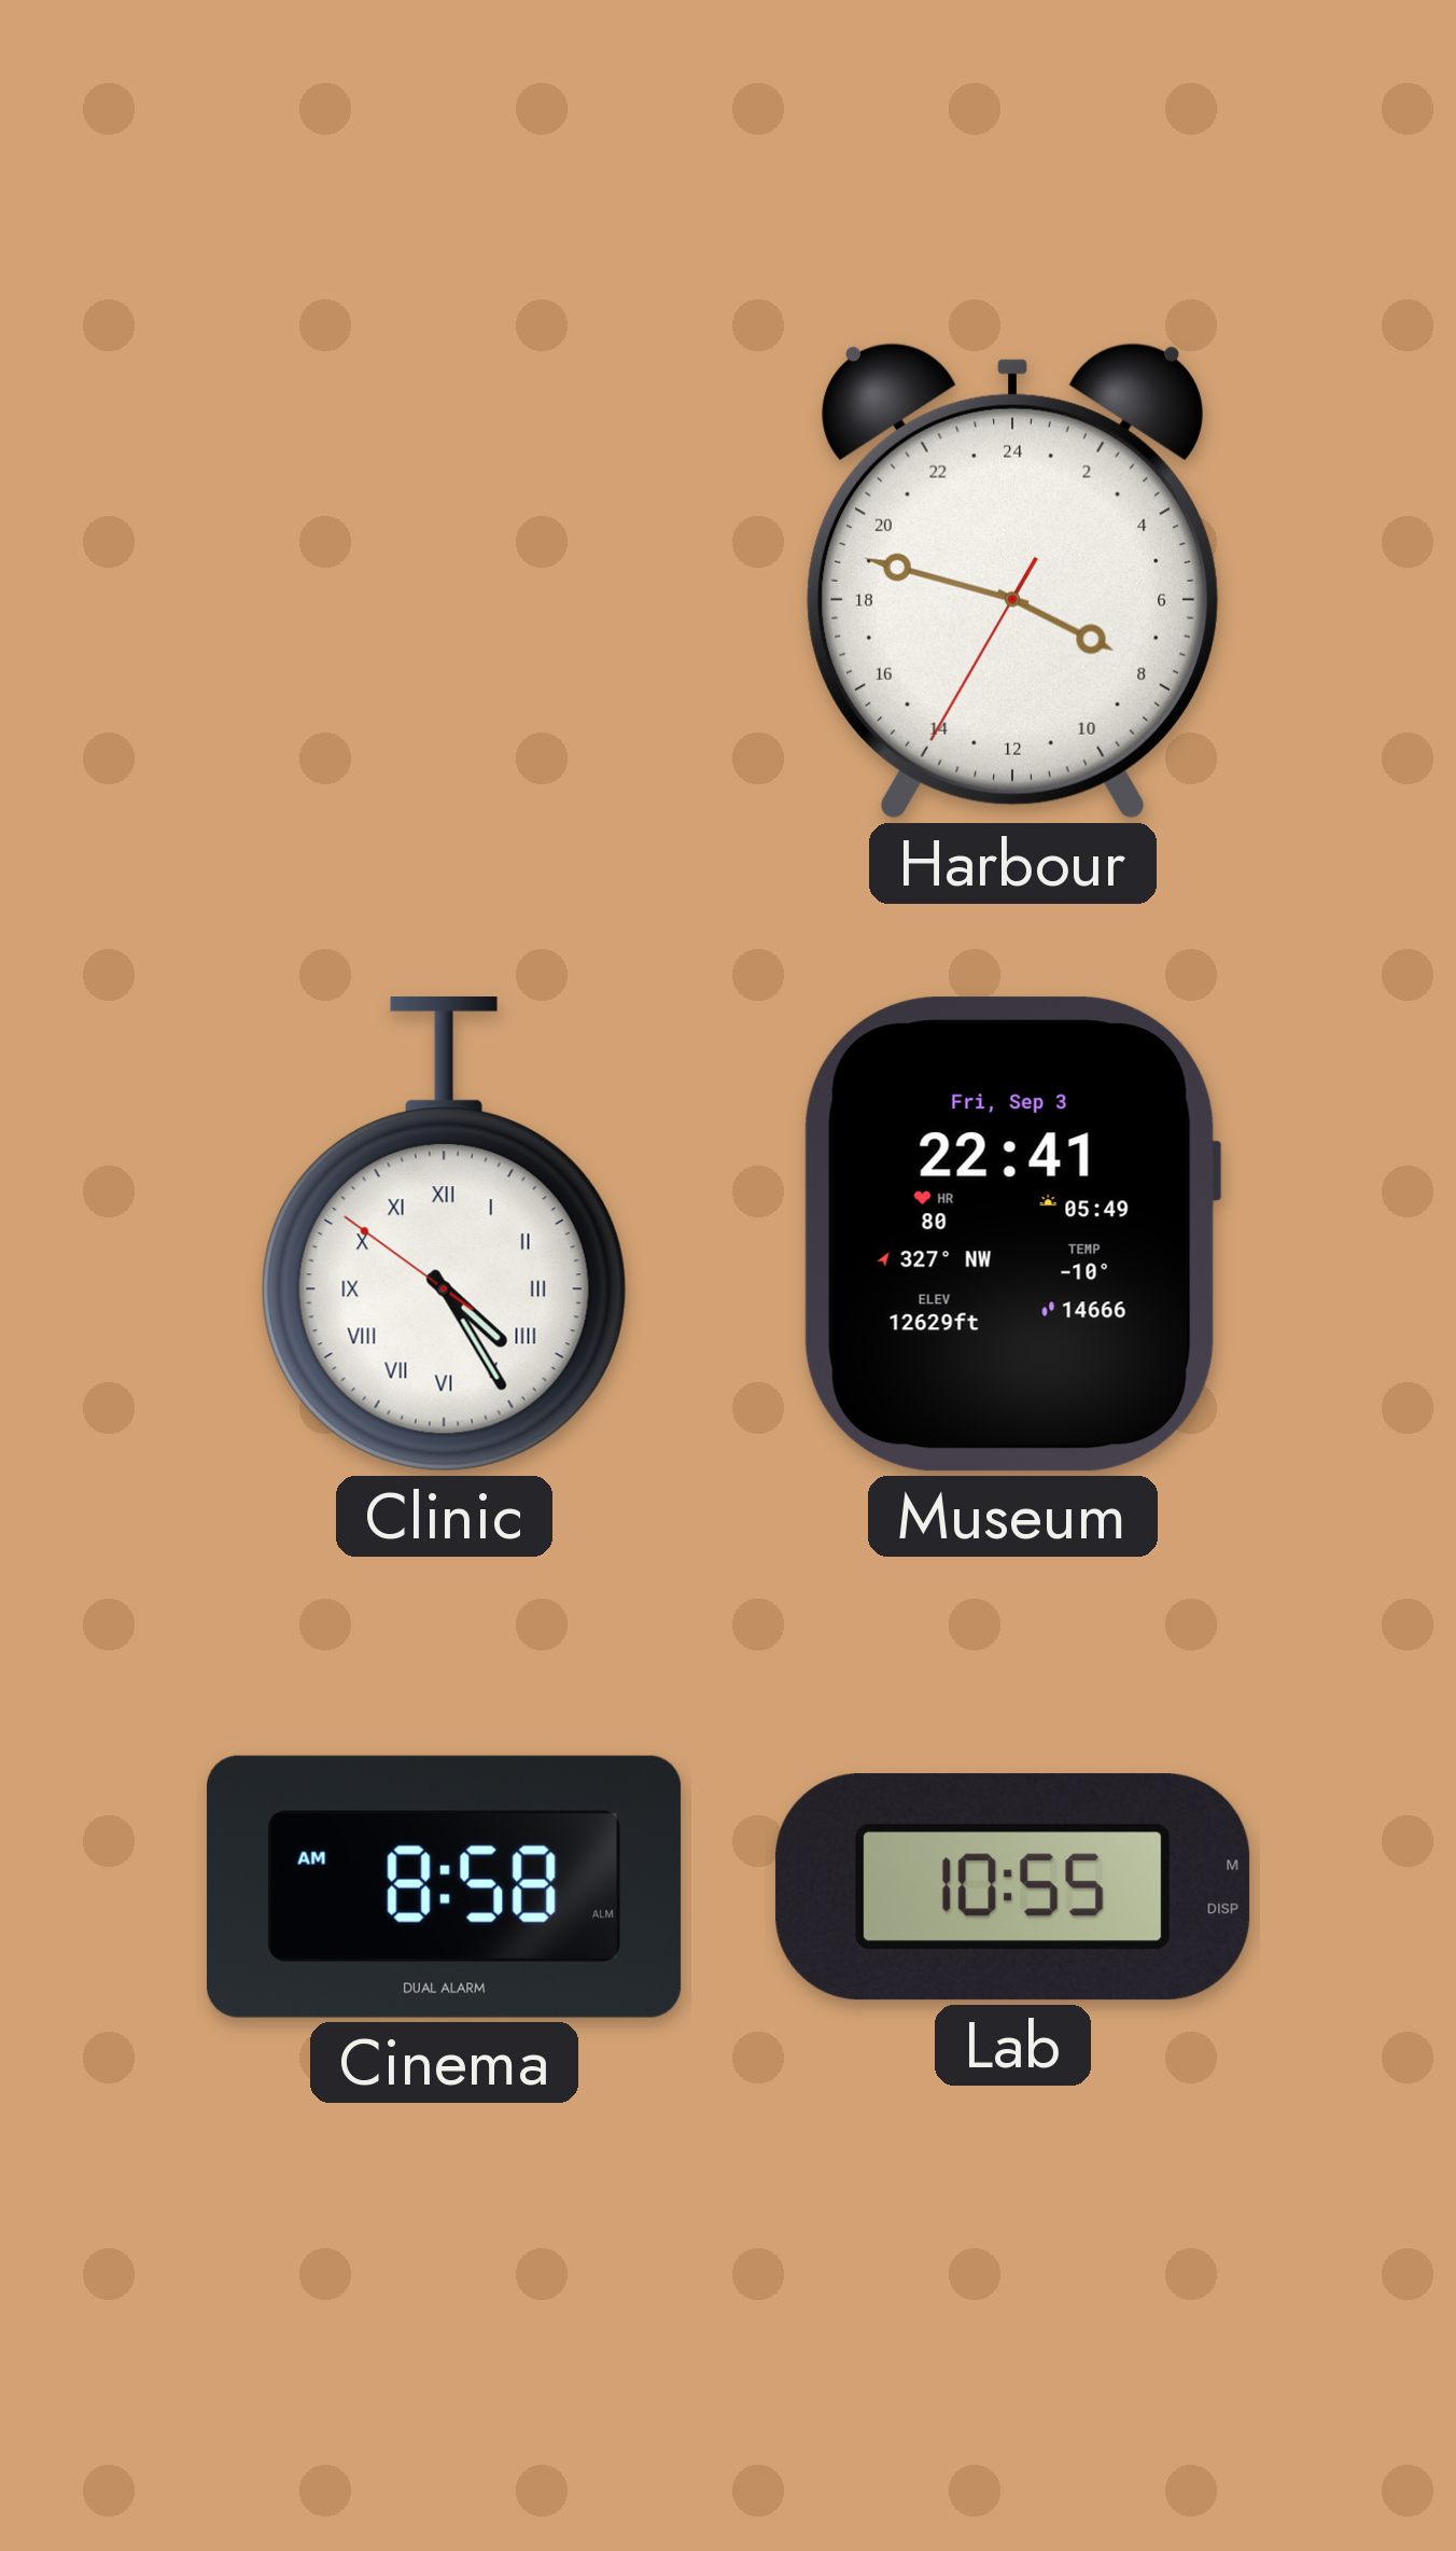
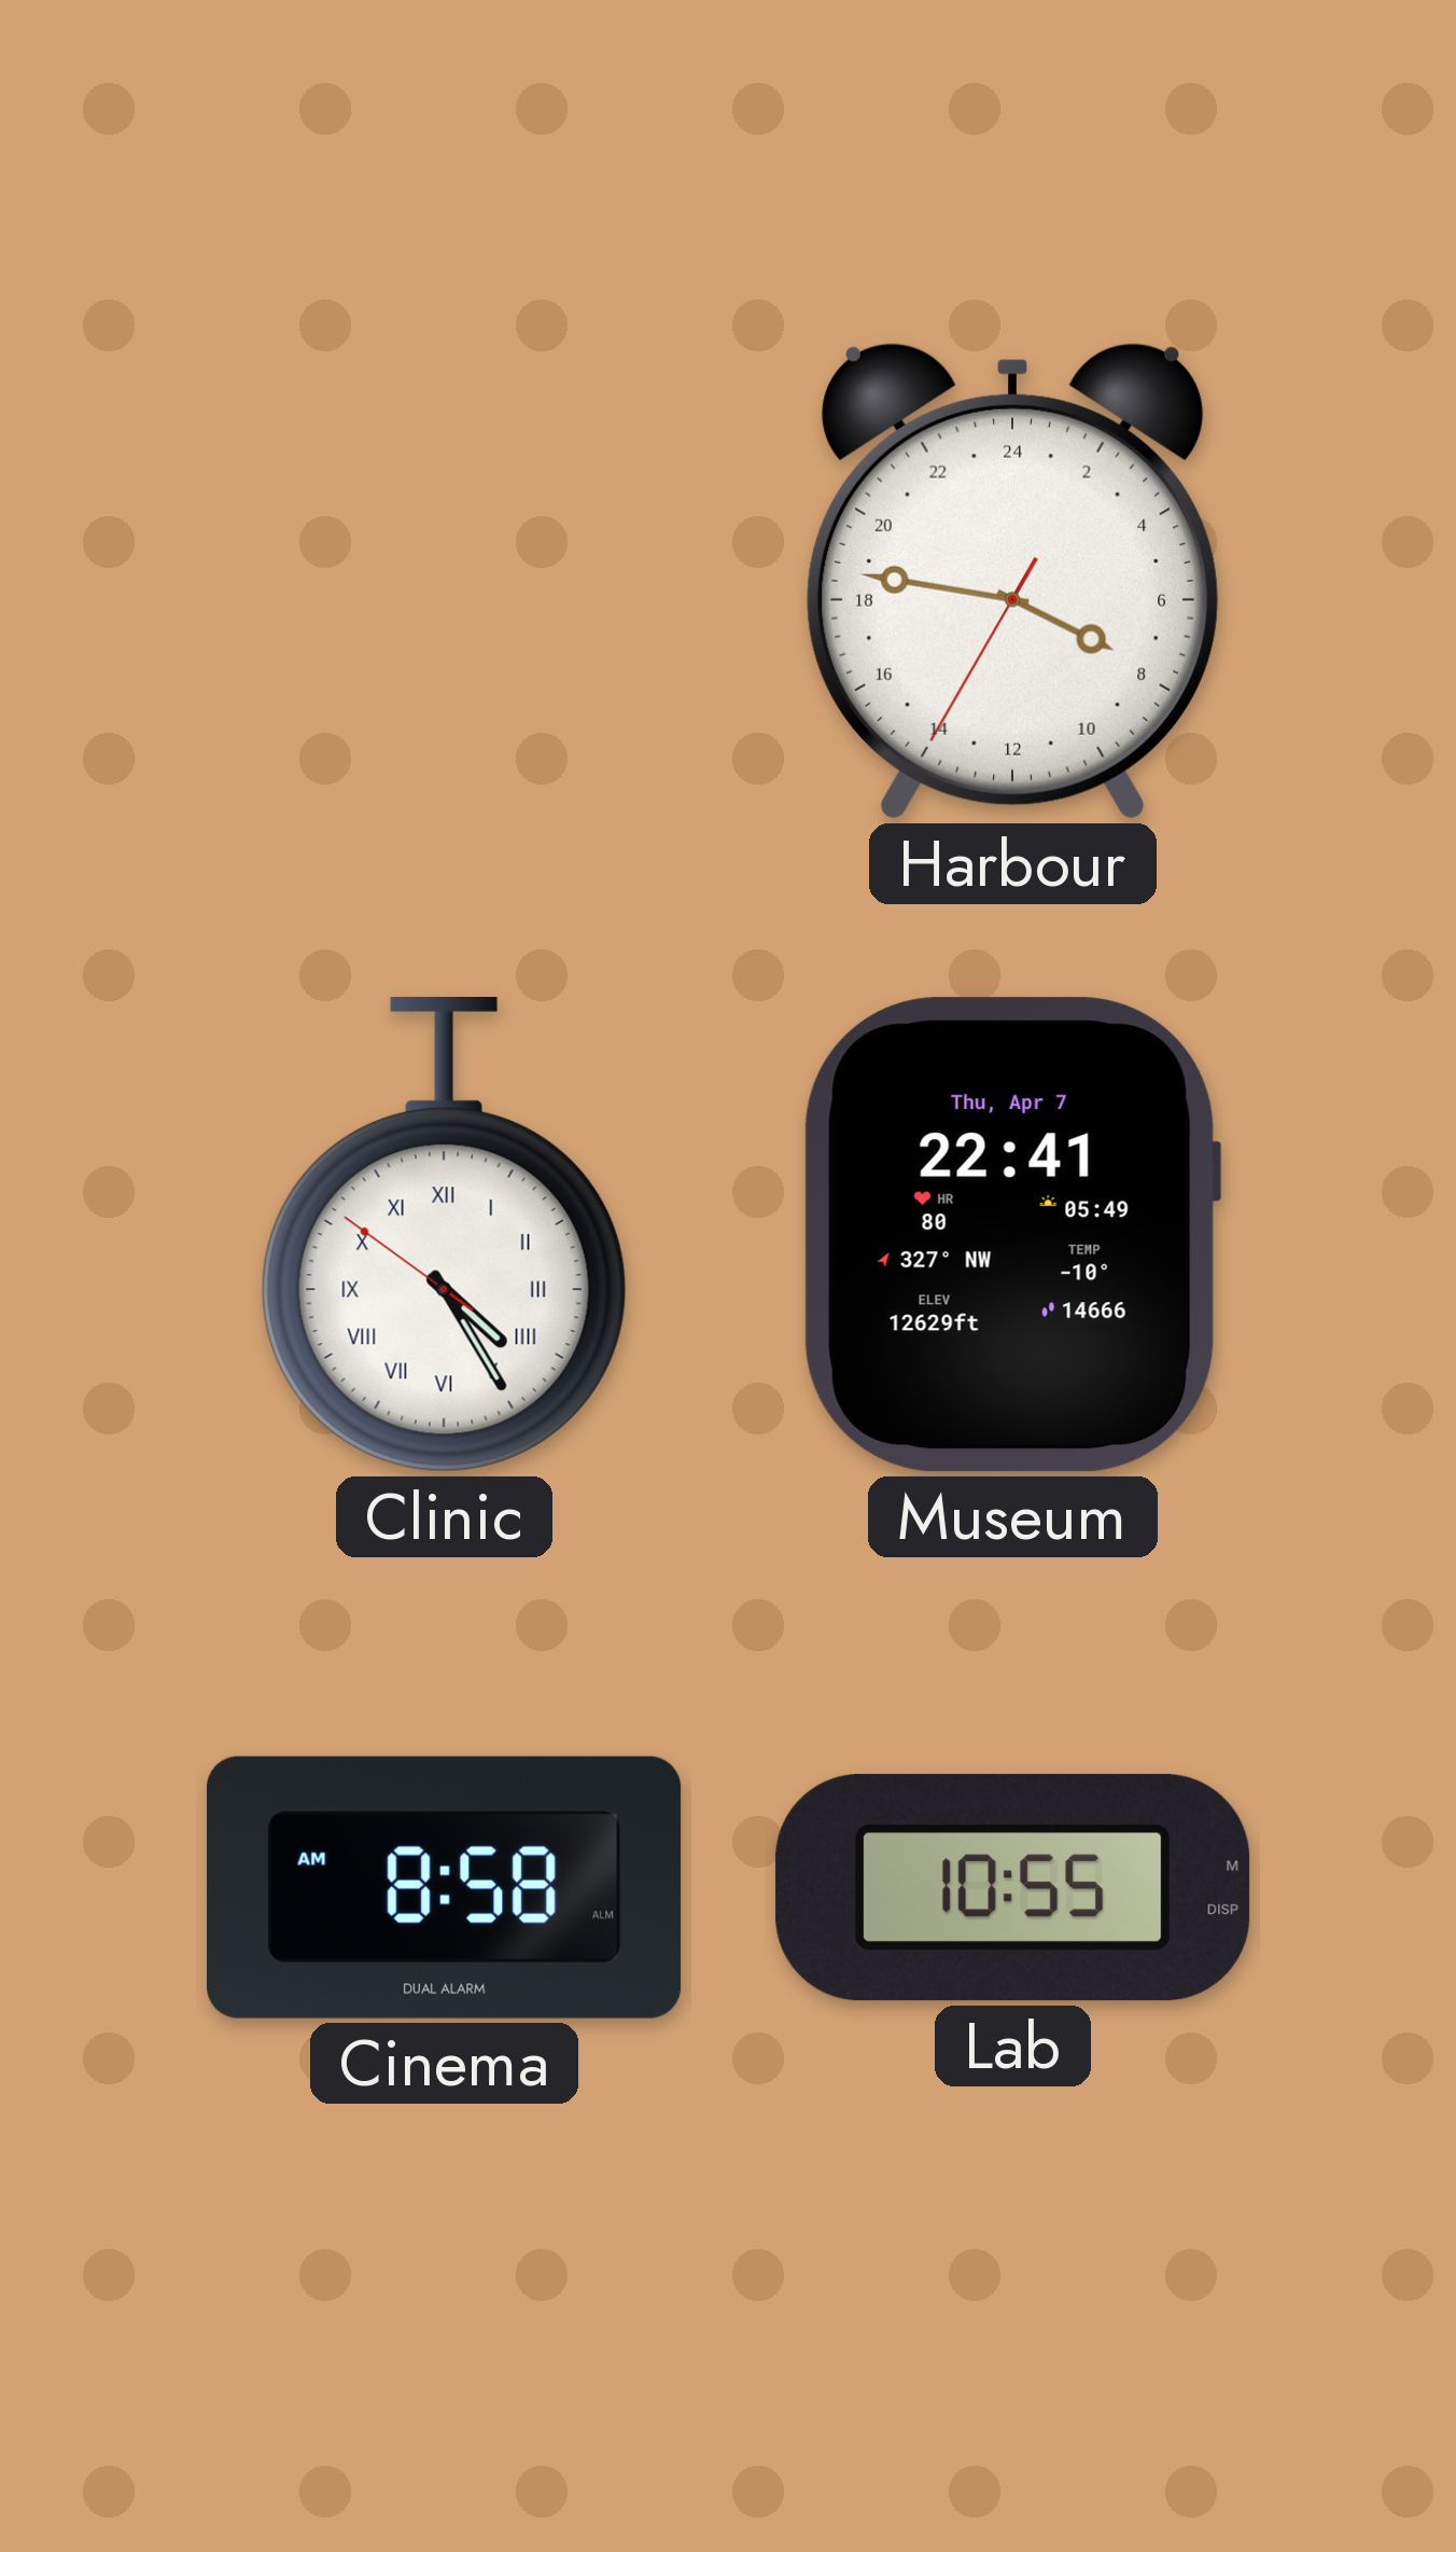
Harbour: 7:47 -> 7:46 (1012, 581)
Museum date: Fri, Sep 3 -> Thu, Apr 7 (1012, 1235)
